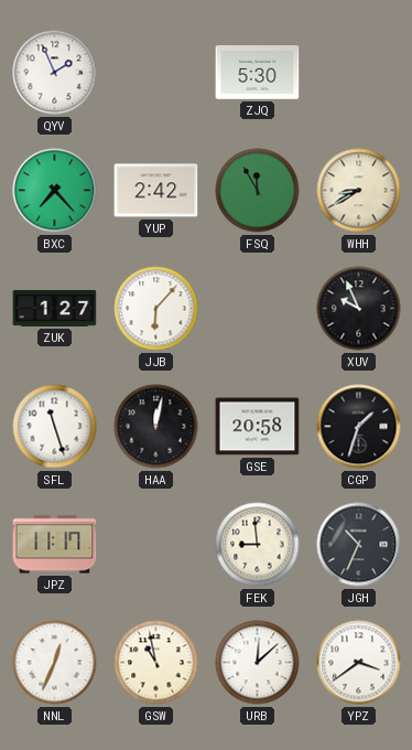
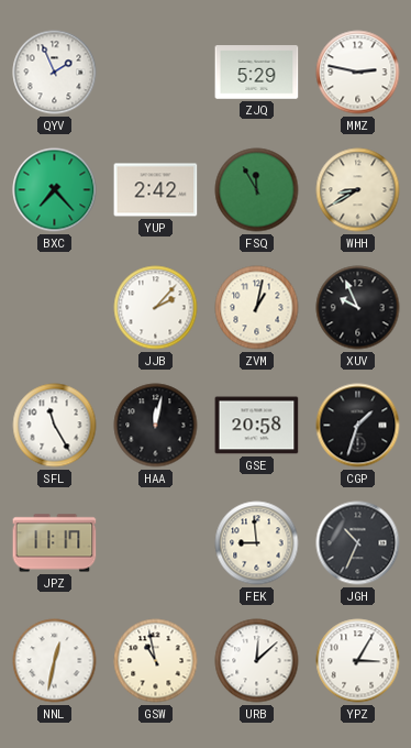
ZJQ: 5:30 -> 5:29 (257, 73)
MMZ: none -> 2:47 (358, 73)
ZUK: 1:27 -> none (55, 308)
JJB: 6:07 -> 2:07 (156, 308)
ZVM: none -> 1:02 (257, 308)
SFL: 11:27 -> 11:25 (55, 426)
NNL: 12:34 -> 12:32 (55, 661)
YPZ: 3:39 -> 3:05 (358, 661)
